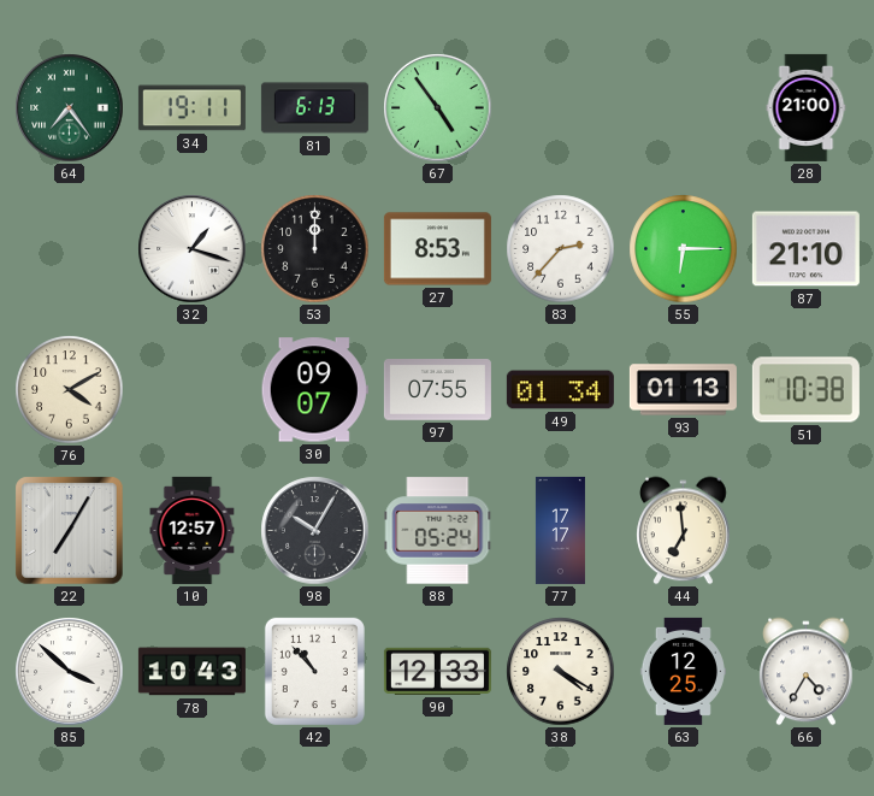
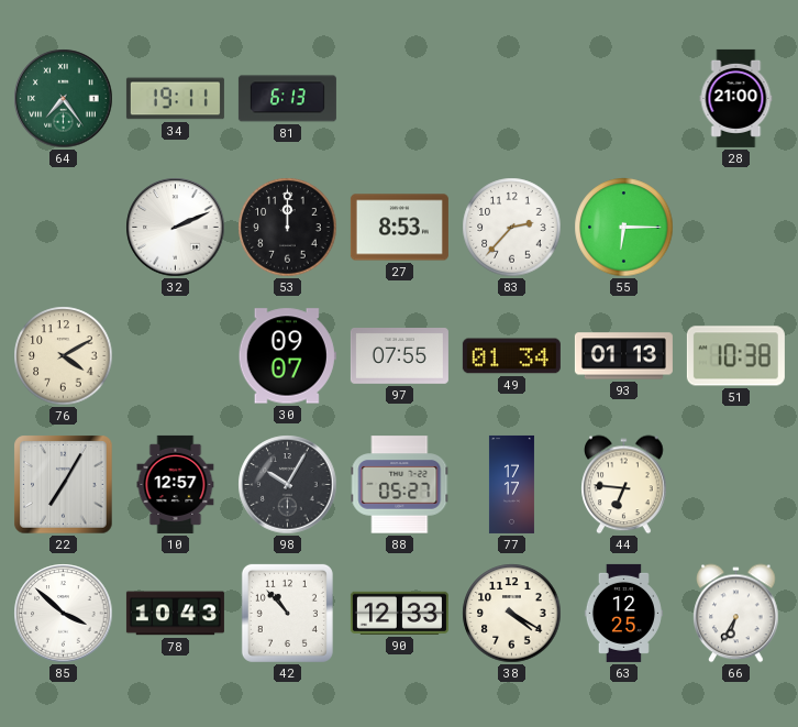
67: 4:54 -> none (438, 108)
32: 1:18 -> 2:11 (176, 228)
87: 21:10 -> none (805, 249)
88: 05:24 -> 05:27 (400, 485)
44: 6:59 -> 6:46 (624, 485)
66: 4:35 -> 6:35 (736, 614)
